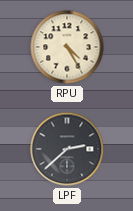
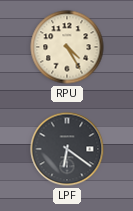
LPF: 2:38 -> 6:21 (67, 149)
